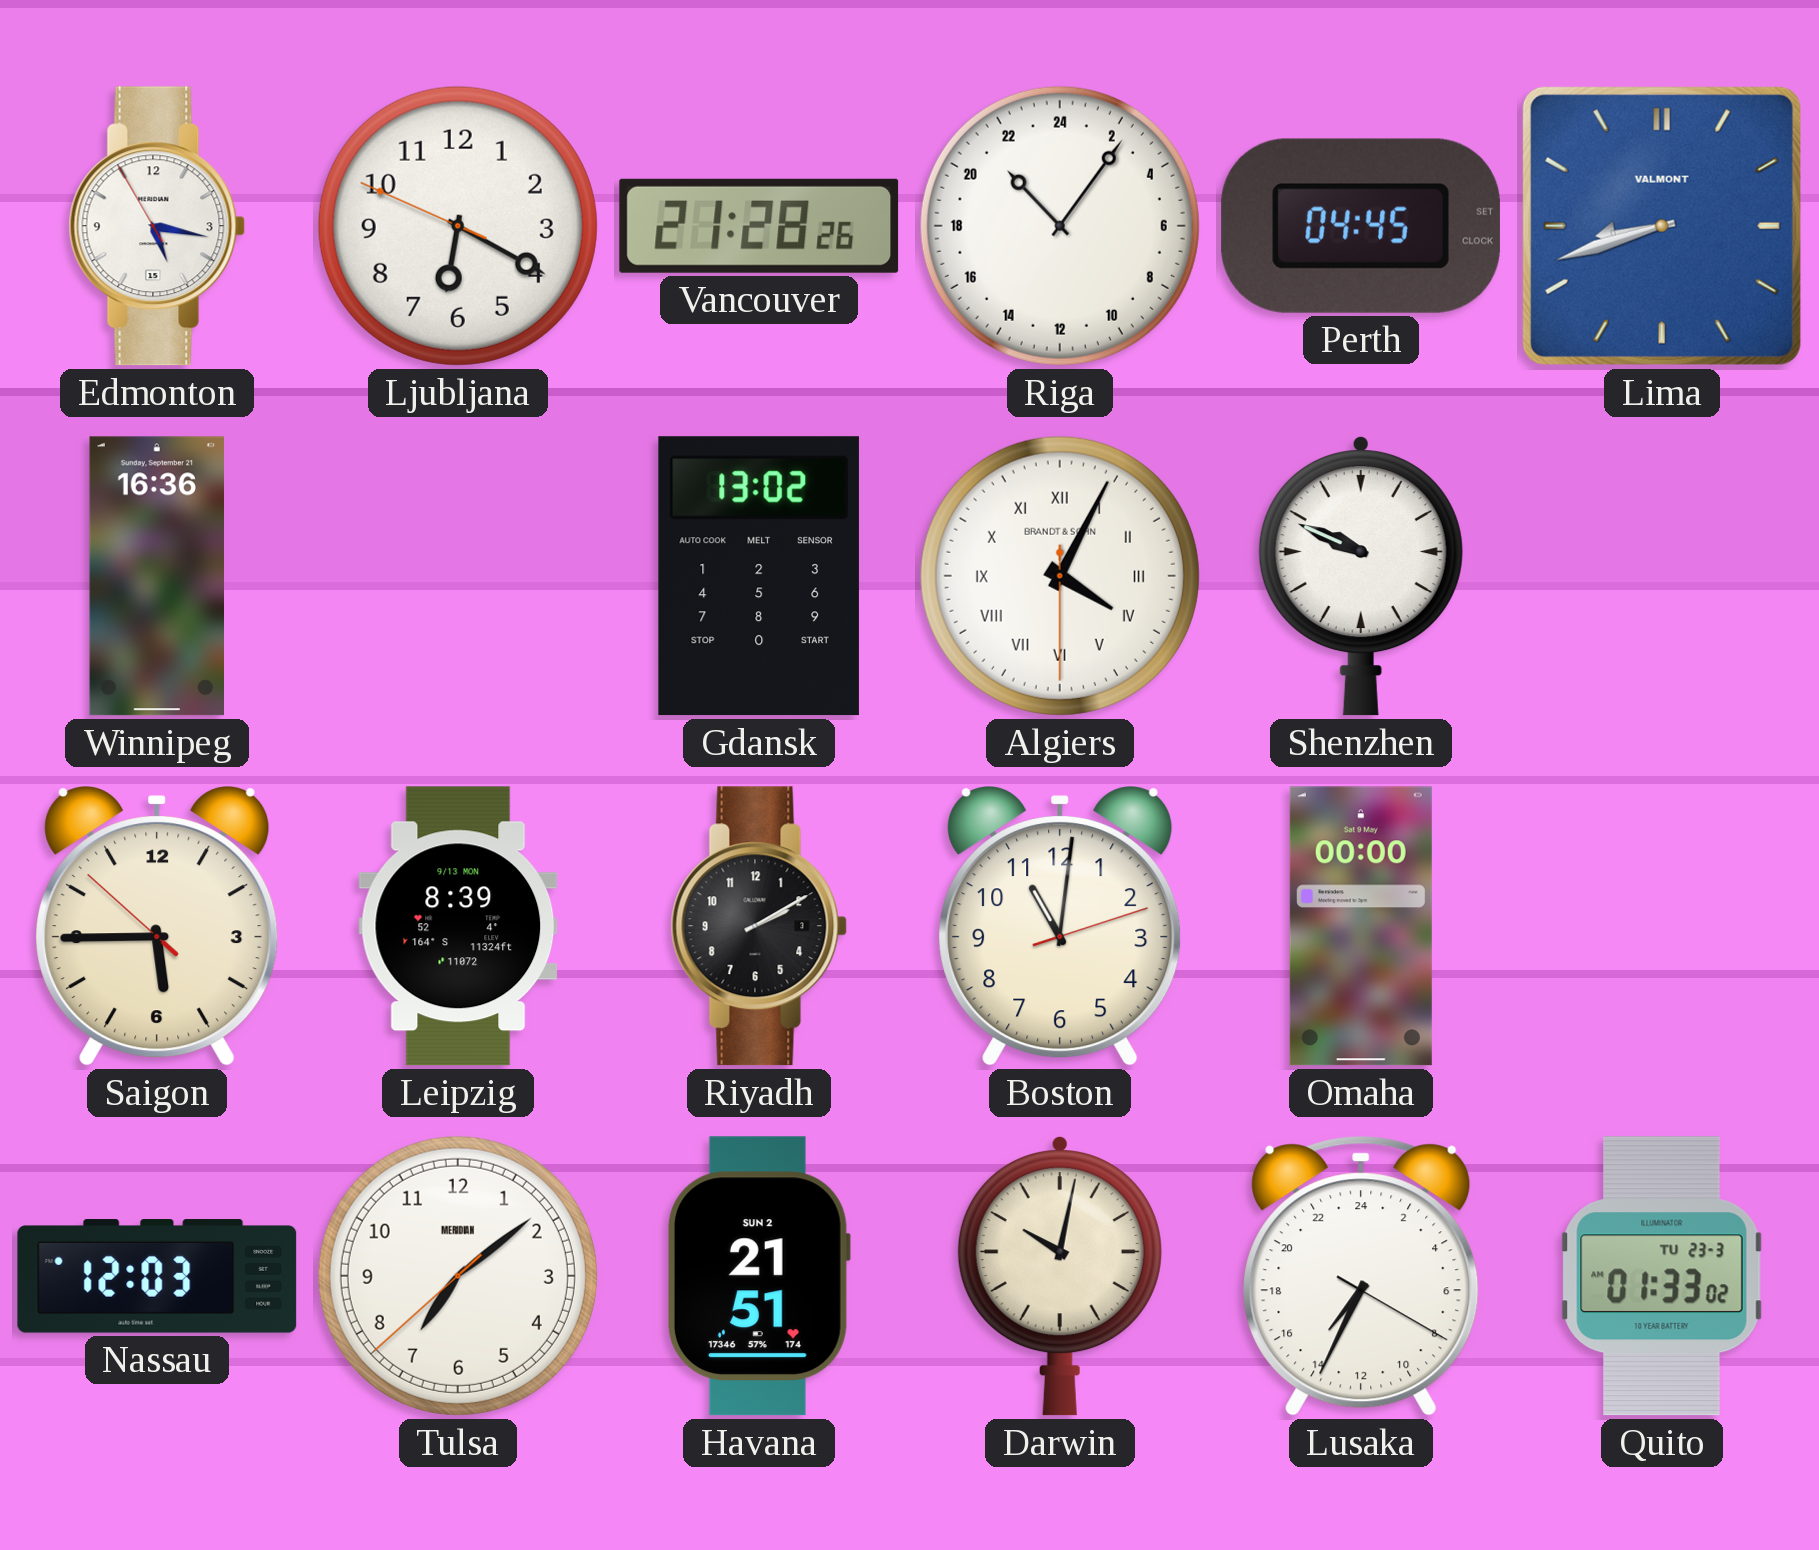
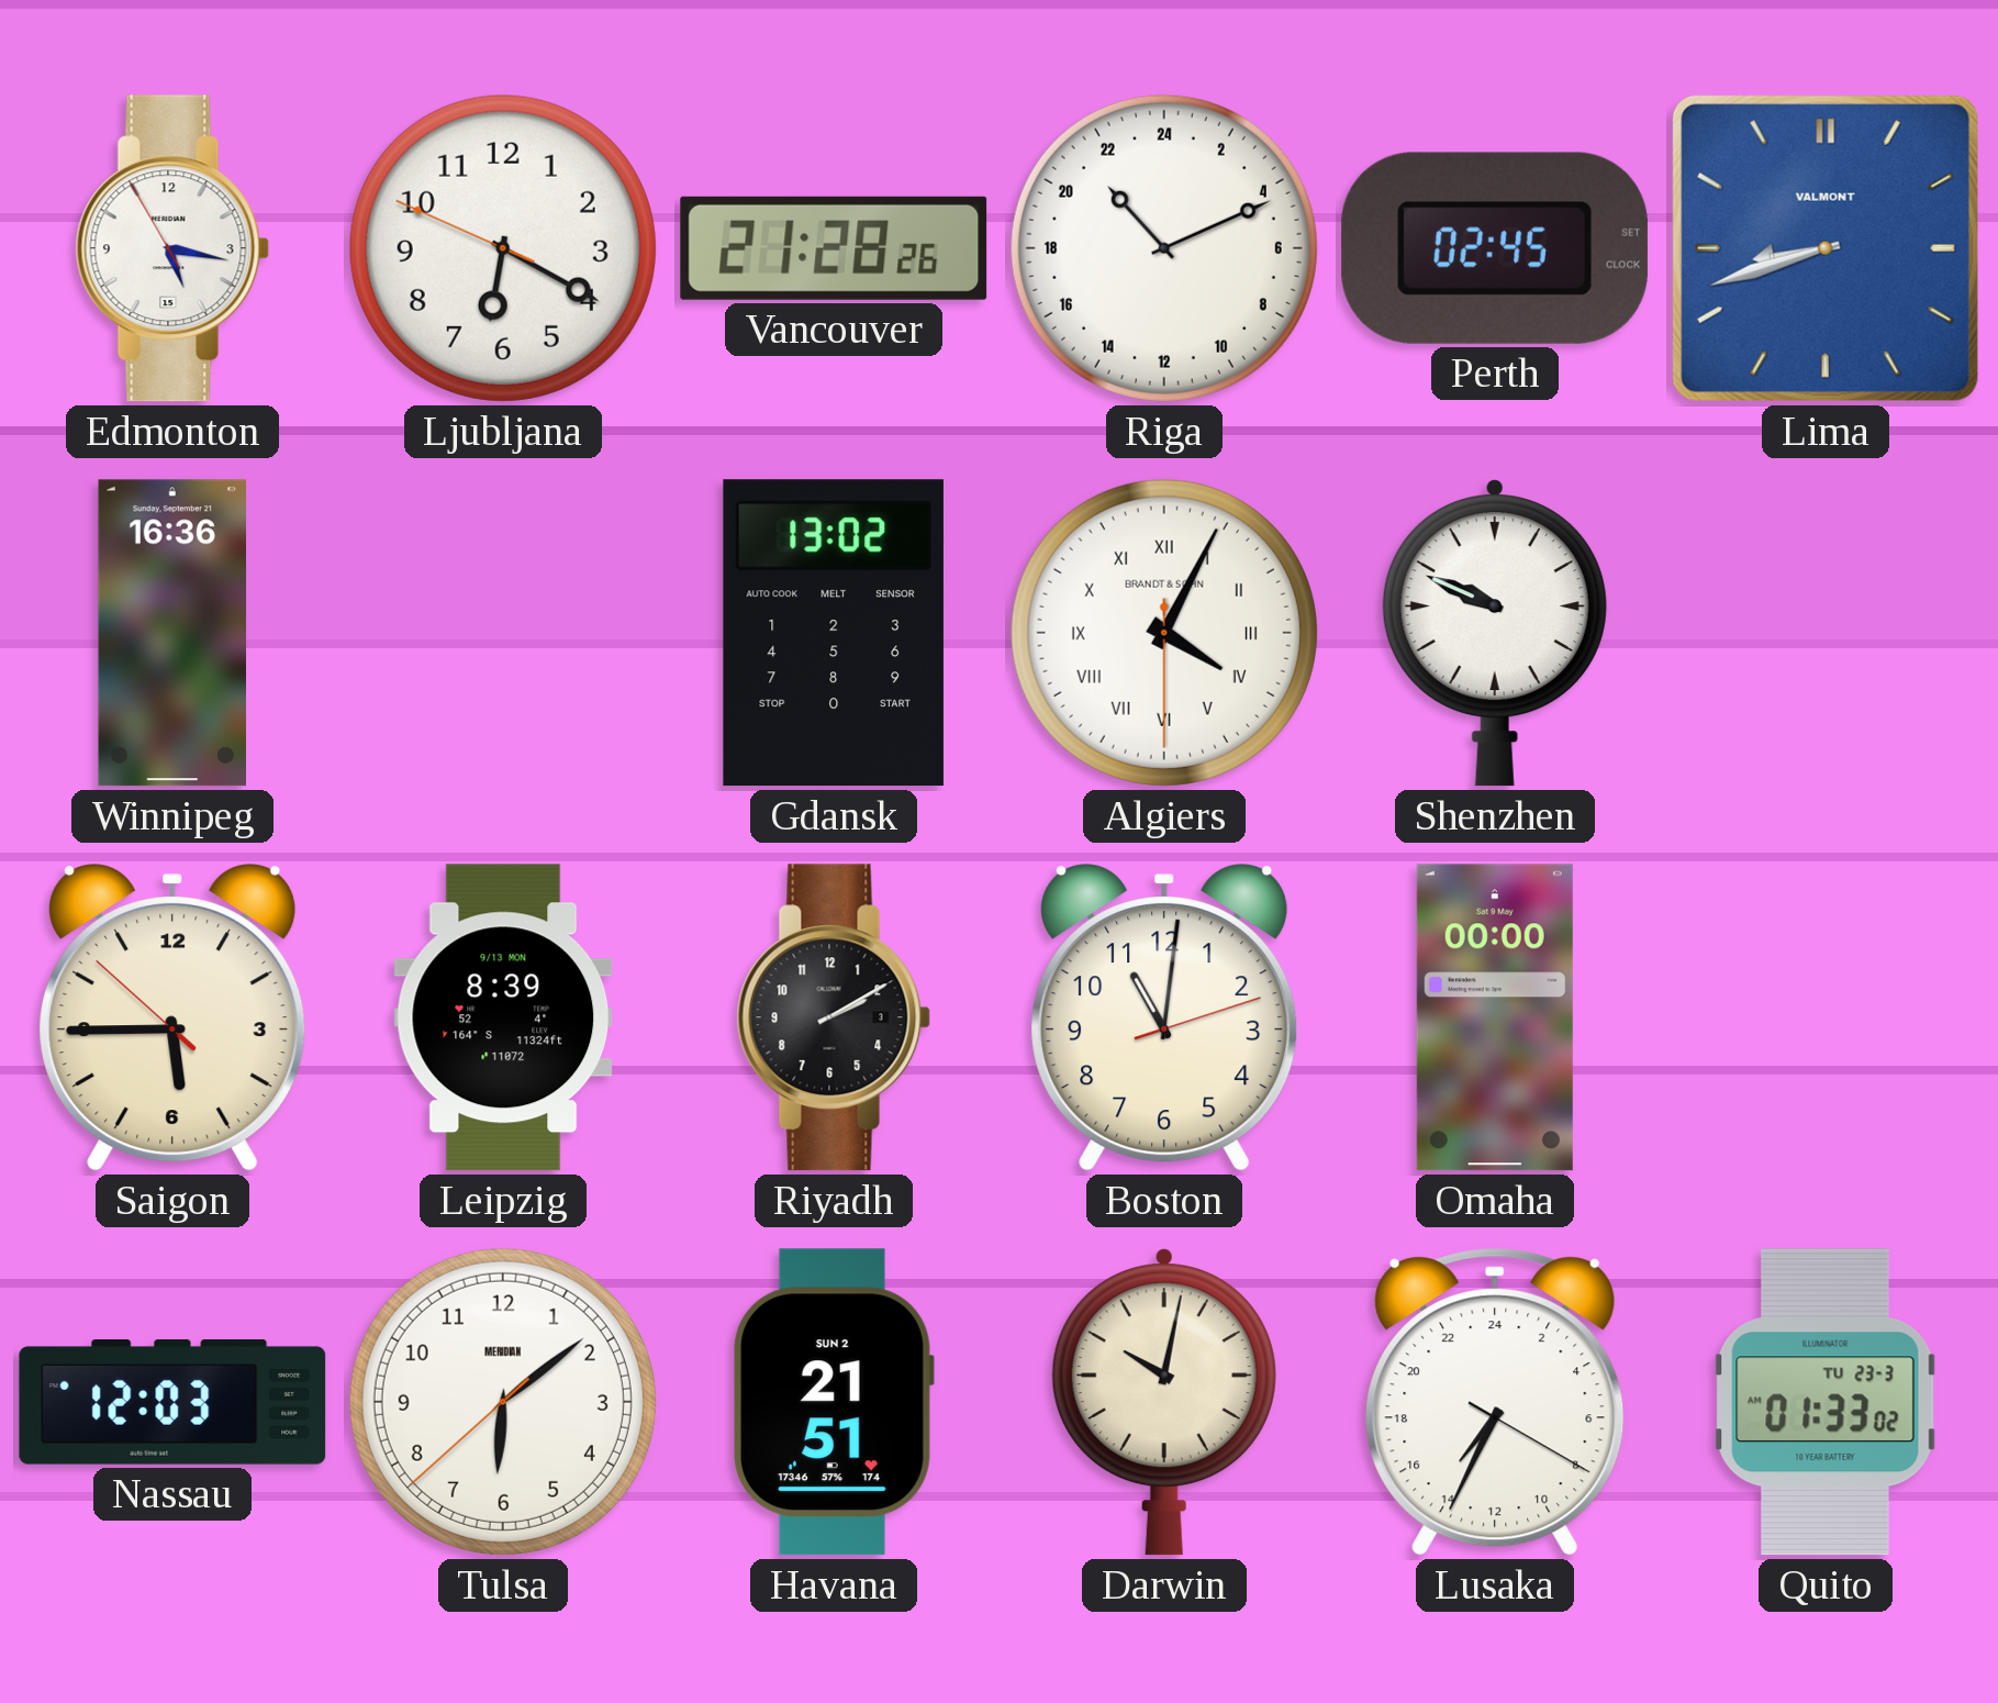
Riga: 21:06 -> 21:11 (1164, 248)
Perth: 04:45 -> 02:45 (1495, 248)
Tulsa: 7:08 -> 6:08 (503, 1402)
